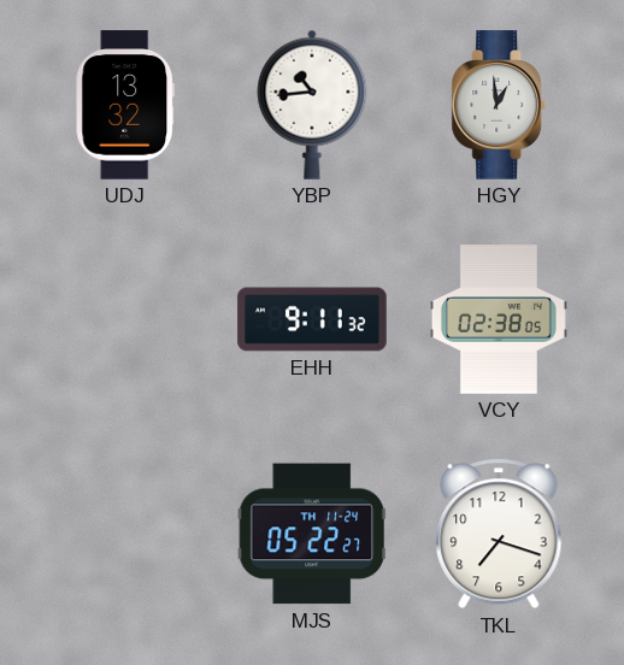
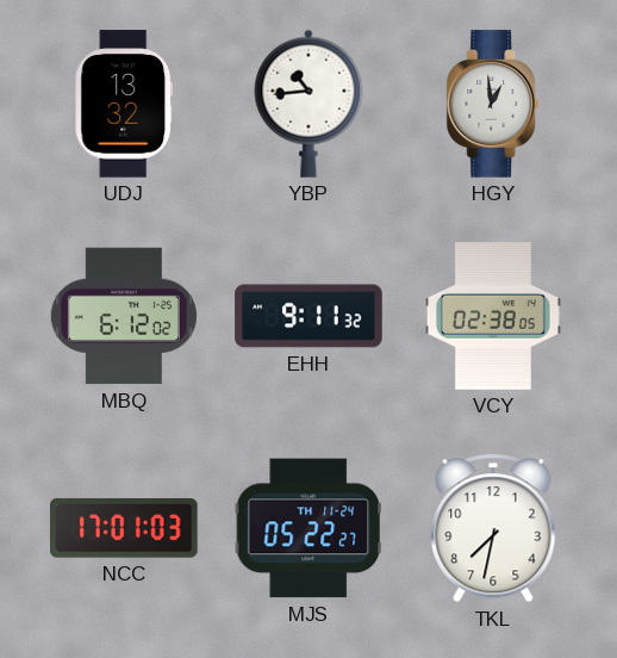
MBQ: none -> 6:12 (124, 316)
NCC: none -> 17:01 (125, 528)
TKL: 7:18 -> 7:32 (493, 528)
